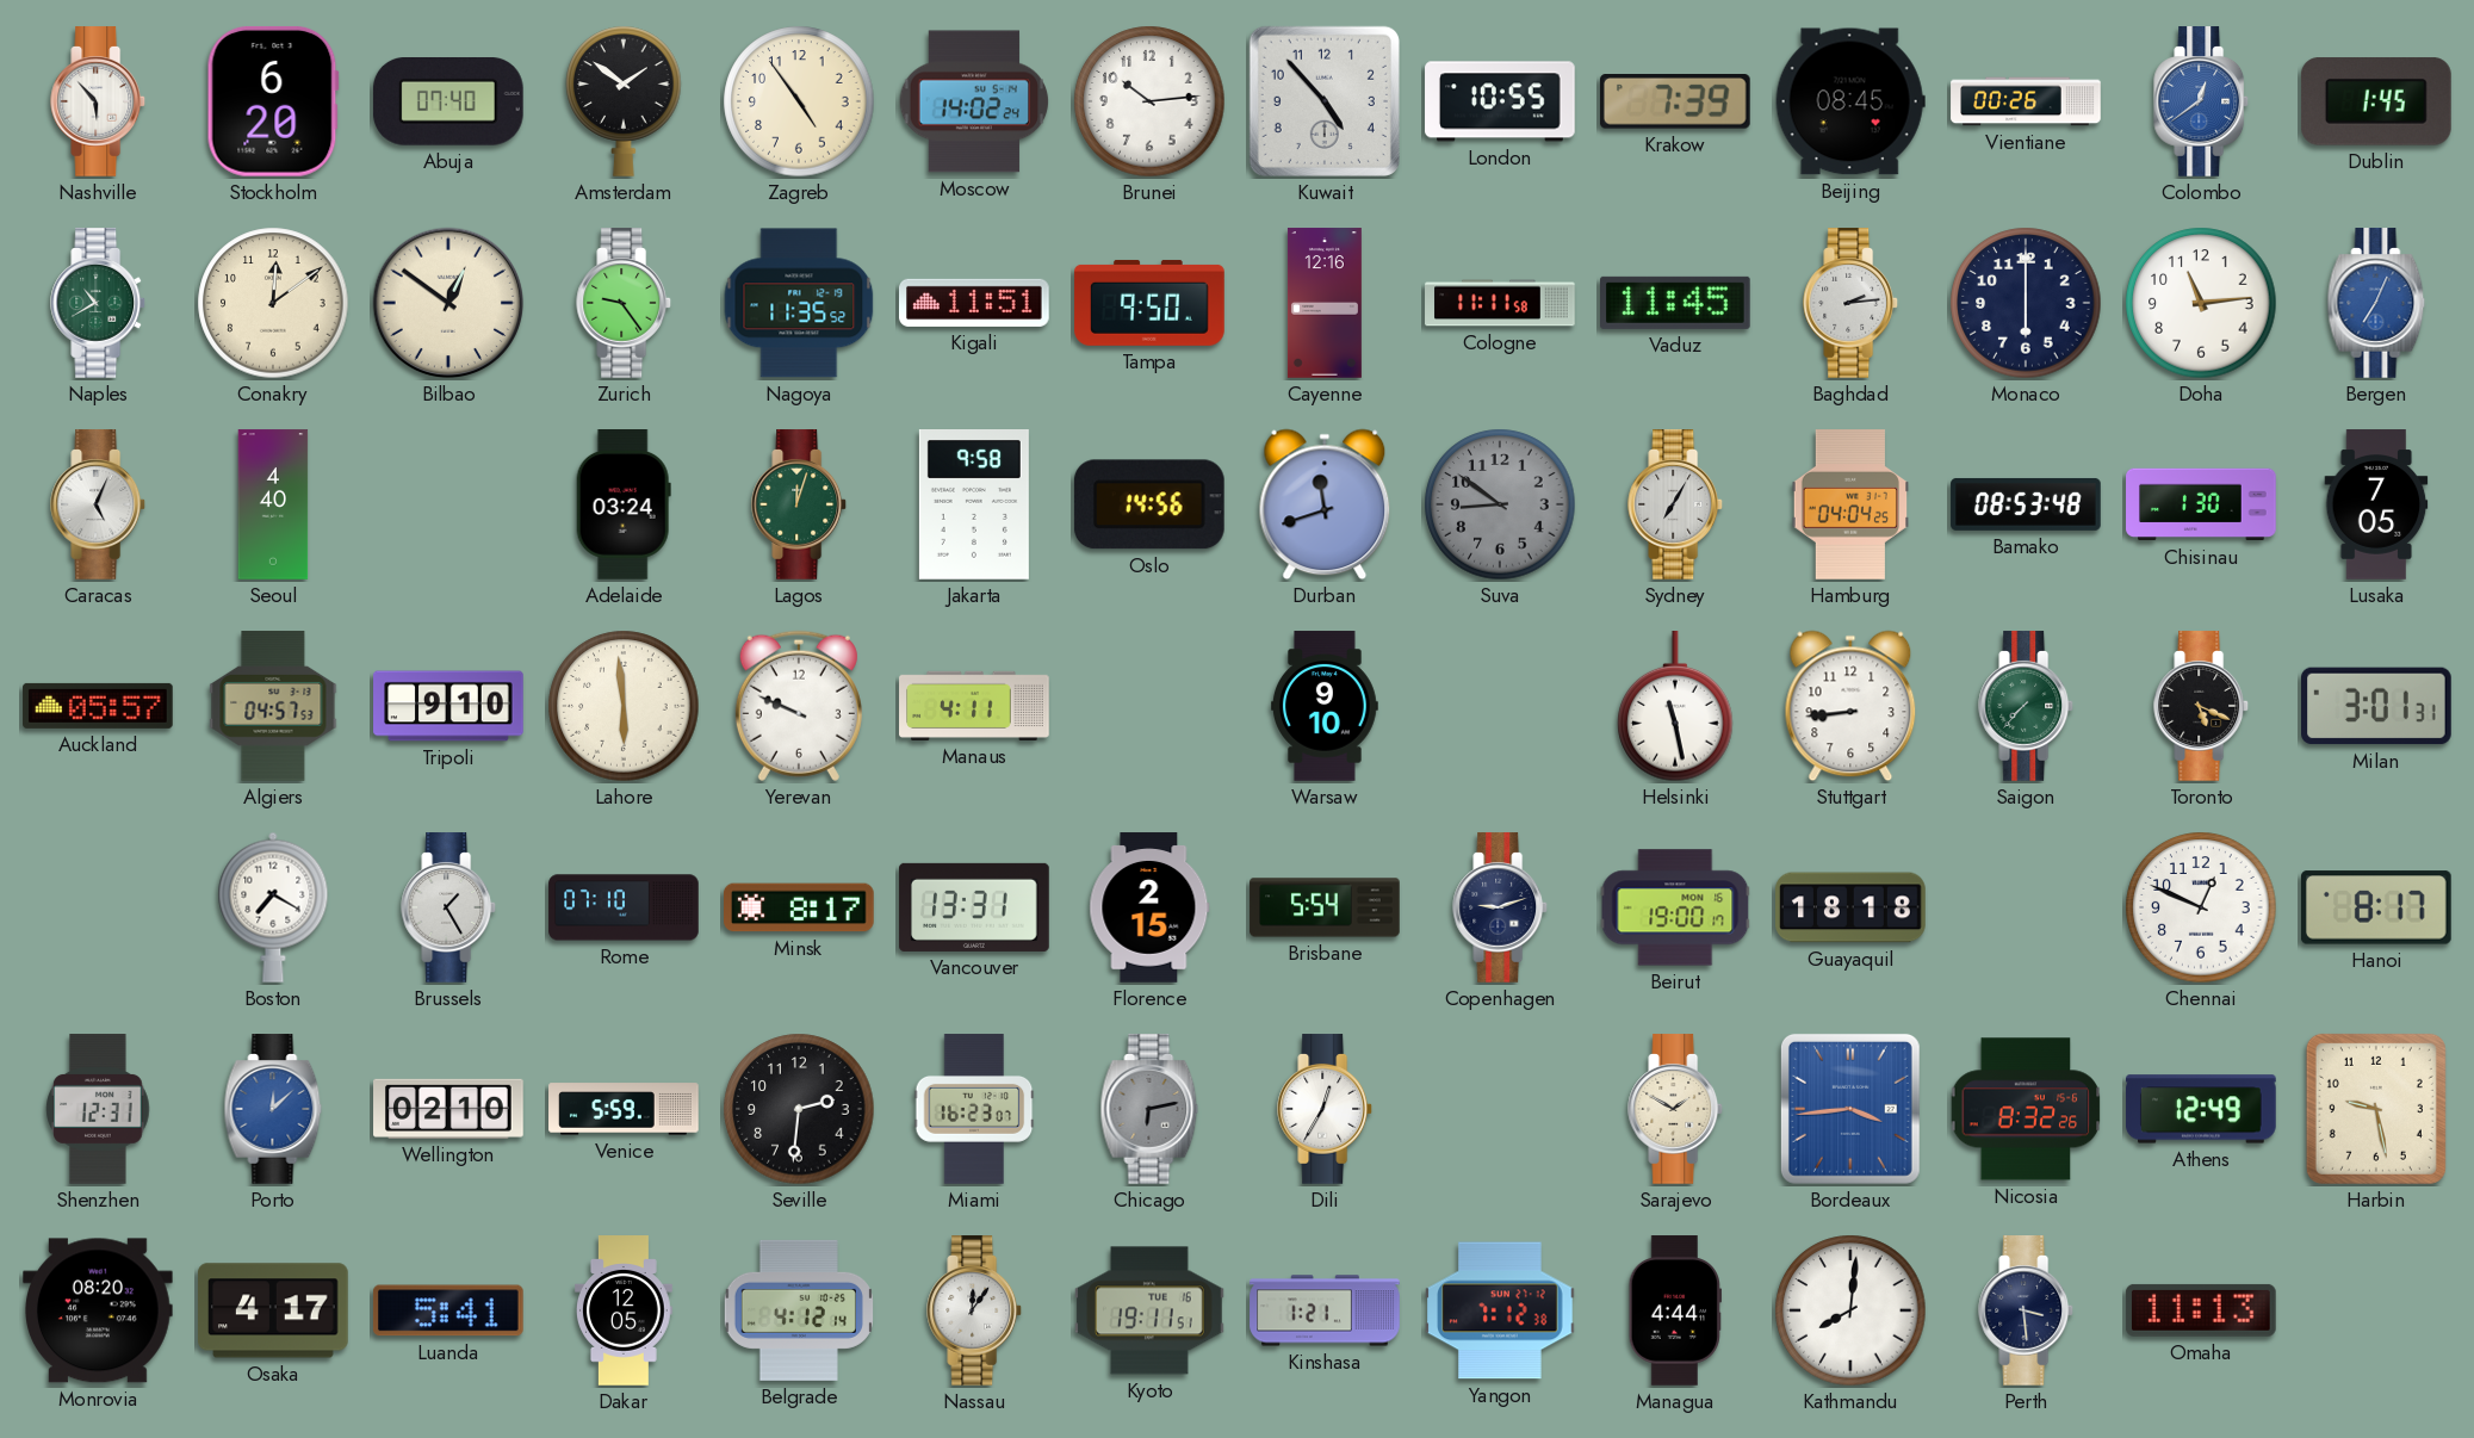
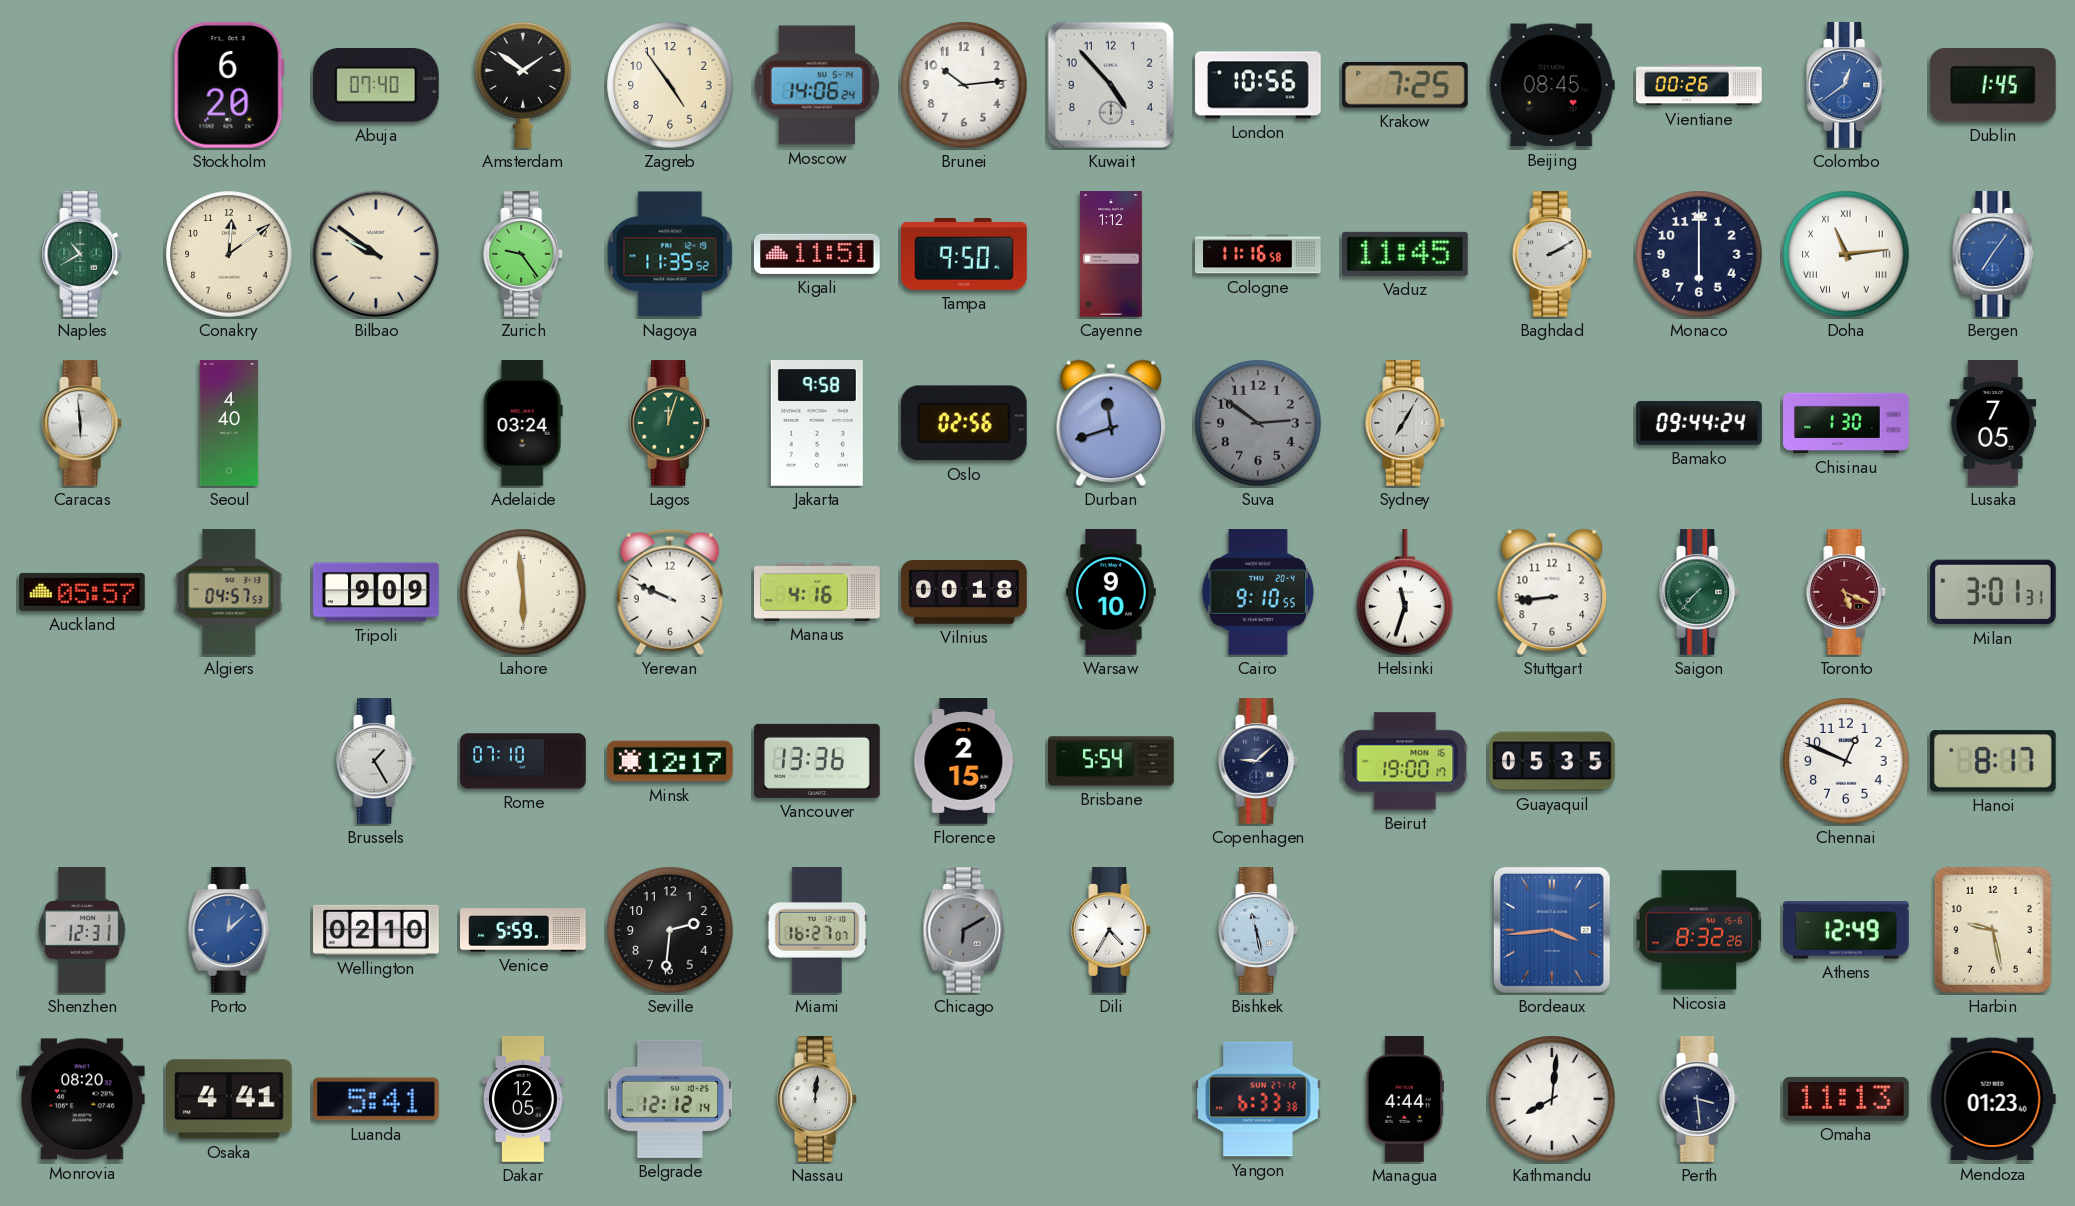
Nashville: 5:53 -> none (99, 101)
Moscow: 14:02 -> 14:06 (817, 85)
London: 10:55 -> 10:56 (1258, 85)
Krakow: 7:39 -> 7:25 (1405, 85)
Bilbao: 12:51 -> 9:51 (376, 254)
Cayenne: 12:16 -> 1:12 (1111, 254)
Cologne: 11:11 -> 11:16 (1258, 254)
Baghdad: 2:14 -> 2:10 (1553, 254)
Doha numerals: Arabic -> Roman (1846, 254)
Bergen: 7:04 -> 7:06 (1993, 254)
Caracas: 5:04 -> 5:59 (83, 423)
Oslo: 14:56 -> 02:56 (964, 423)
Suva: 8:51 -> 2:51 (1258, 423)
Hamburg: 04:04 -> none (1849, 504)
Bamako: 08:53 -> 09:44 (1699, 423)
Tripoli: 9:10 -> 9:09 (376, 592)
Manaus: 4:11 -> 4:16 (817, 592)
Vilnius: none -> 00:18 (964, 592)
Cairo: none -> 9:10 (1258, 593)
Helsinki: 11:28 -> 11:33 (1405, 593)
Toronto dial: black -> burgundy (1847, 592)
Boston: 7:20 -> none (273, 907)
Minsk: 8:17 -> 12:17 (671, 761)
Vancouver: 13:31 -> 13:36 (817, 761)
Copenhagen: 9:12 -> 9:08 (1259, 761)
Guayaquil: 18:18 -> 05:35 (1552, 761)
Miami: 16:23 -> 16:27 (817, 930)
Chicago: 6:13 -> 6:10 (964, 930)
Dili: 12:35 -> 4:35 (1112, 930)
Bishkek: none -> 11:28 (1259, 930)
Sarajevo: 1:50 -> none (1676, 1109)
Osaka: 4:17 -> 4:41 (230, 1099)
Belgrade: 4:12 -> 12:12 (670, 1099)
Nassau: 12:06 -> 12:01 (818, 1099)
Kyoto: 19:11 -> none (1149, 1310)
Kinshasa: 1:21 -> none (1325, 1310)
Yangon: 7:12 -> 6:33 (1259, 1099)
Mendoza: none -> 01:23 (1993, 1099)
